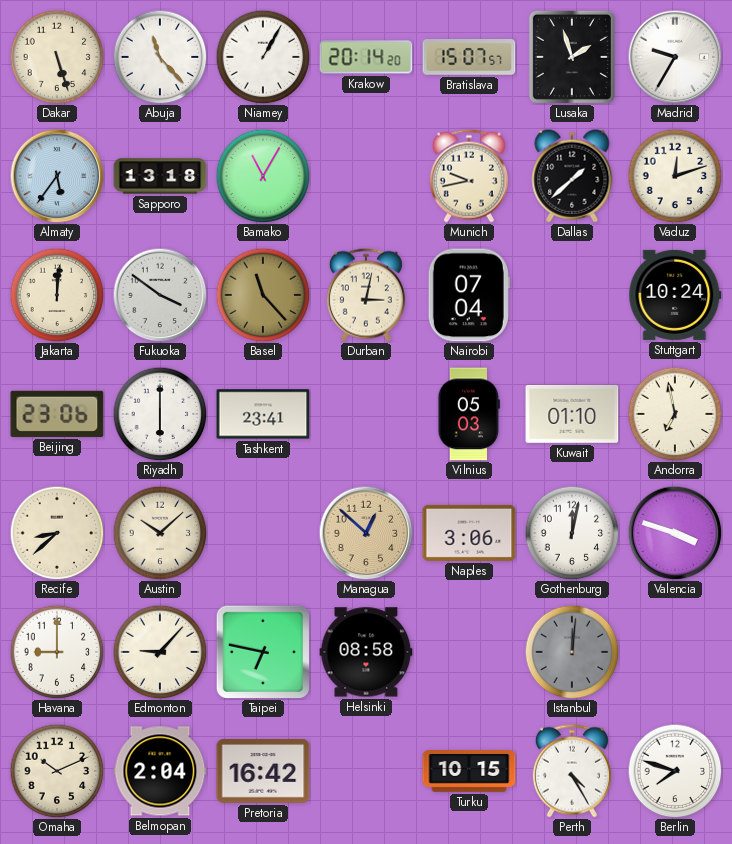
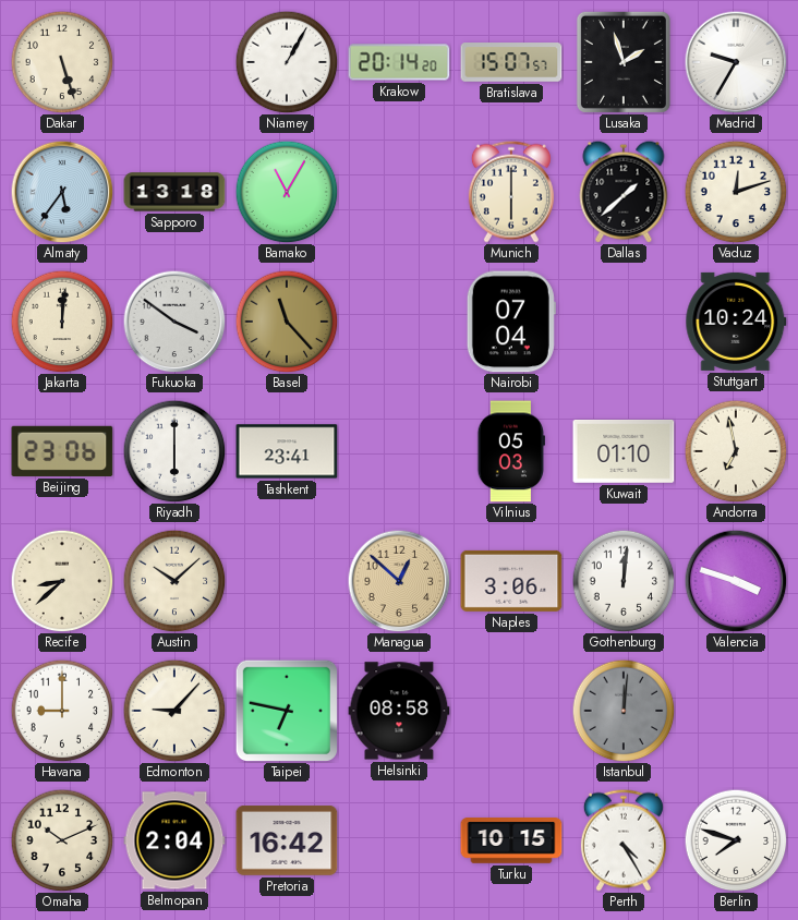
Abuja: 11:23 -> none (160, 57)
Munich: 9:43 -> 6:00 (511, 192)
Durban: 3:02 -> none (366, 295)
Gothenburg: 12:02 -> 12:01 (624, 581)
